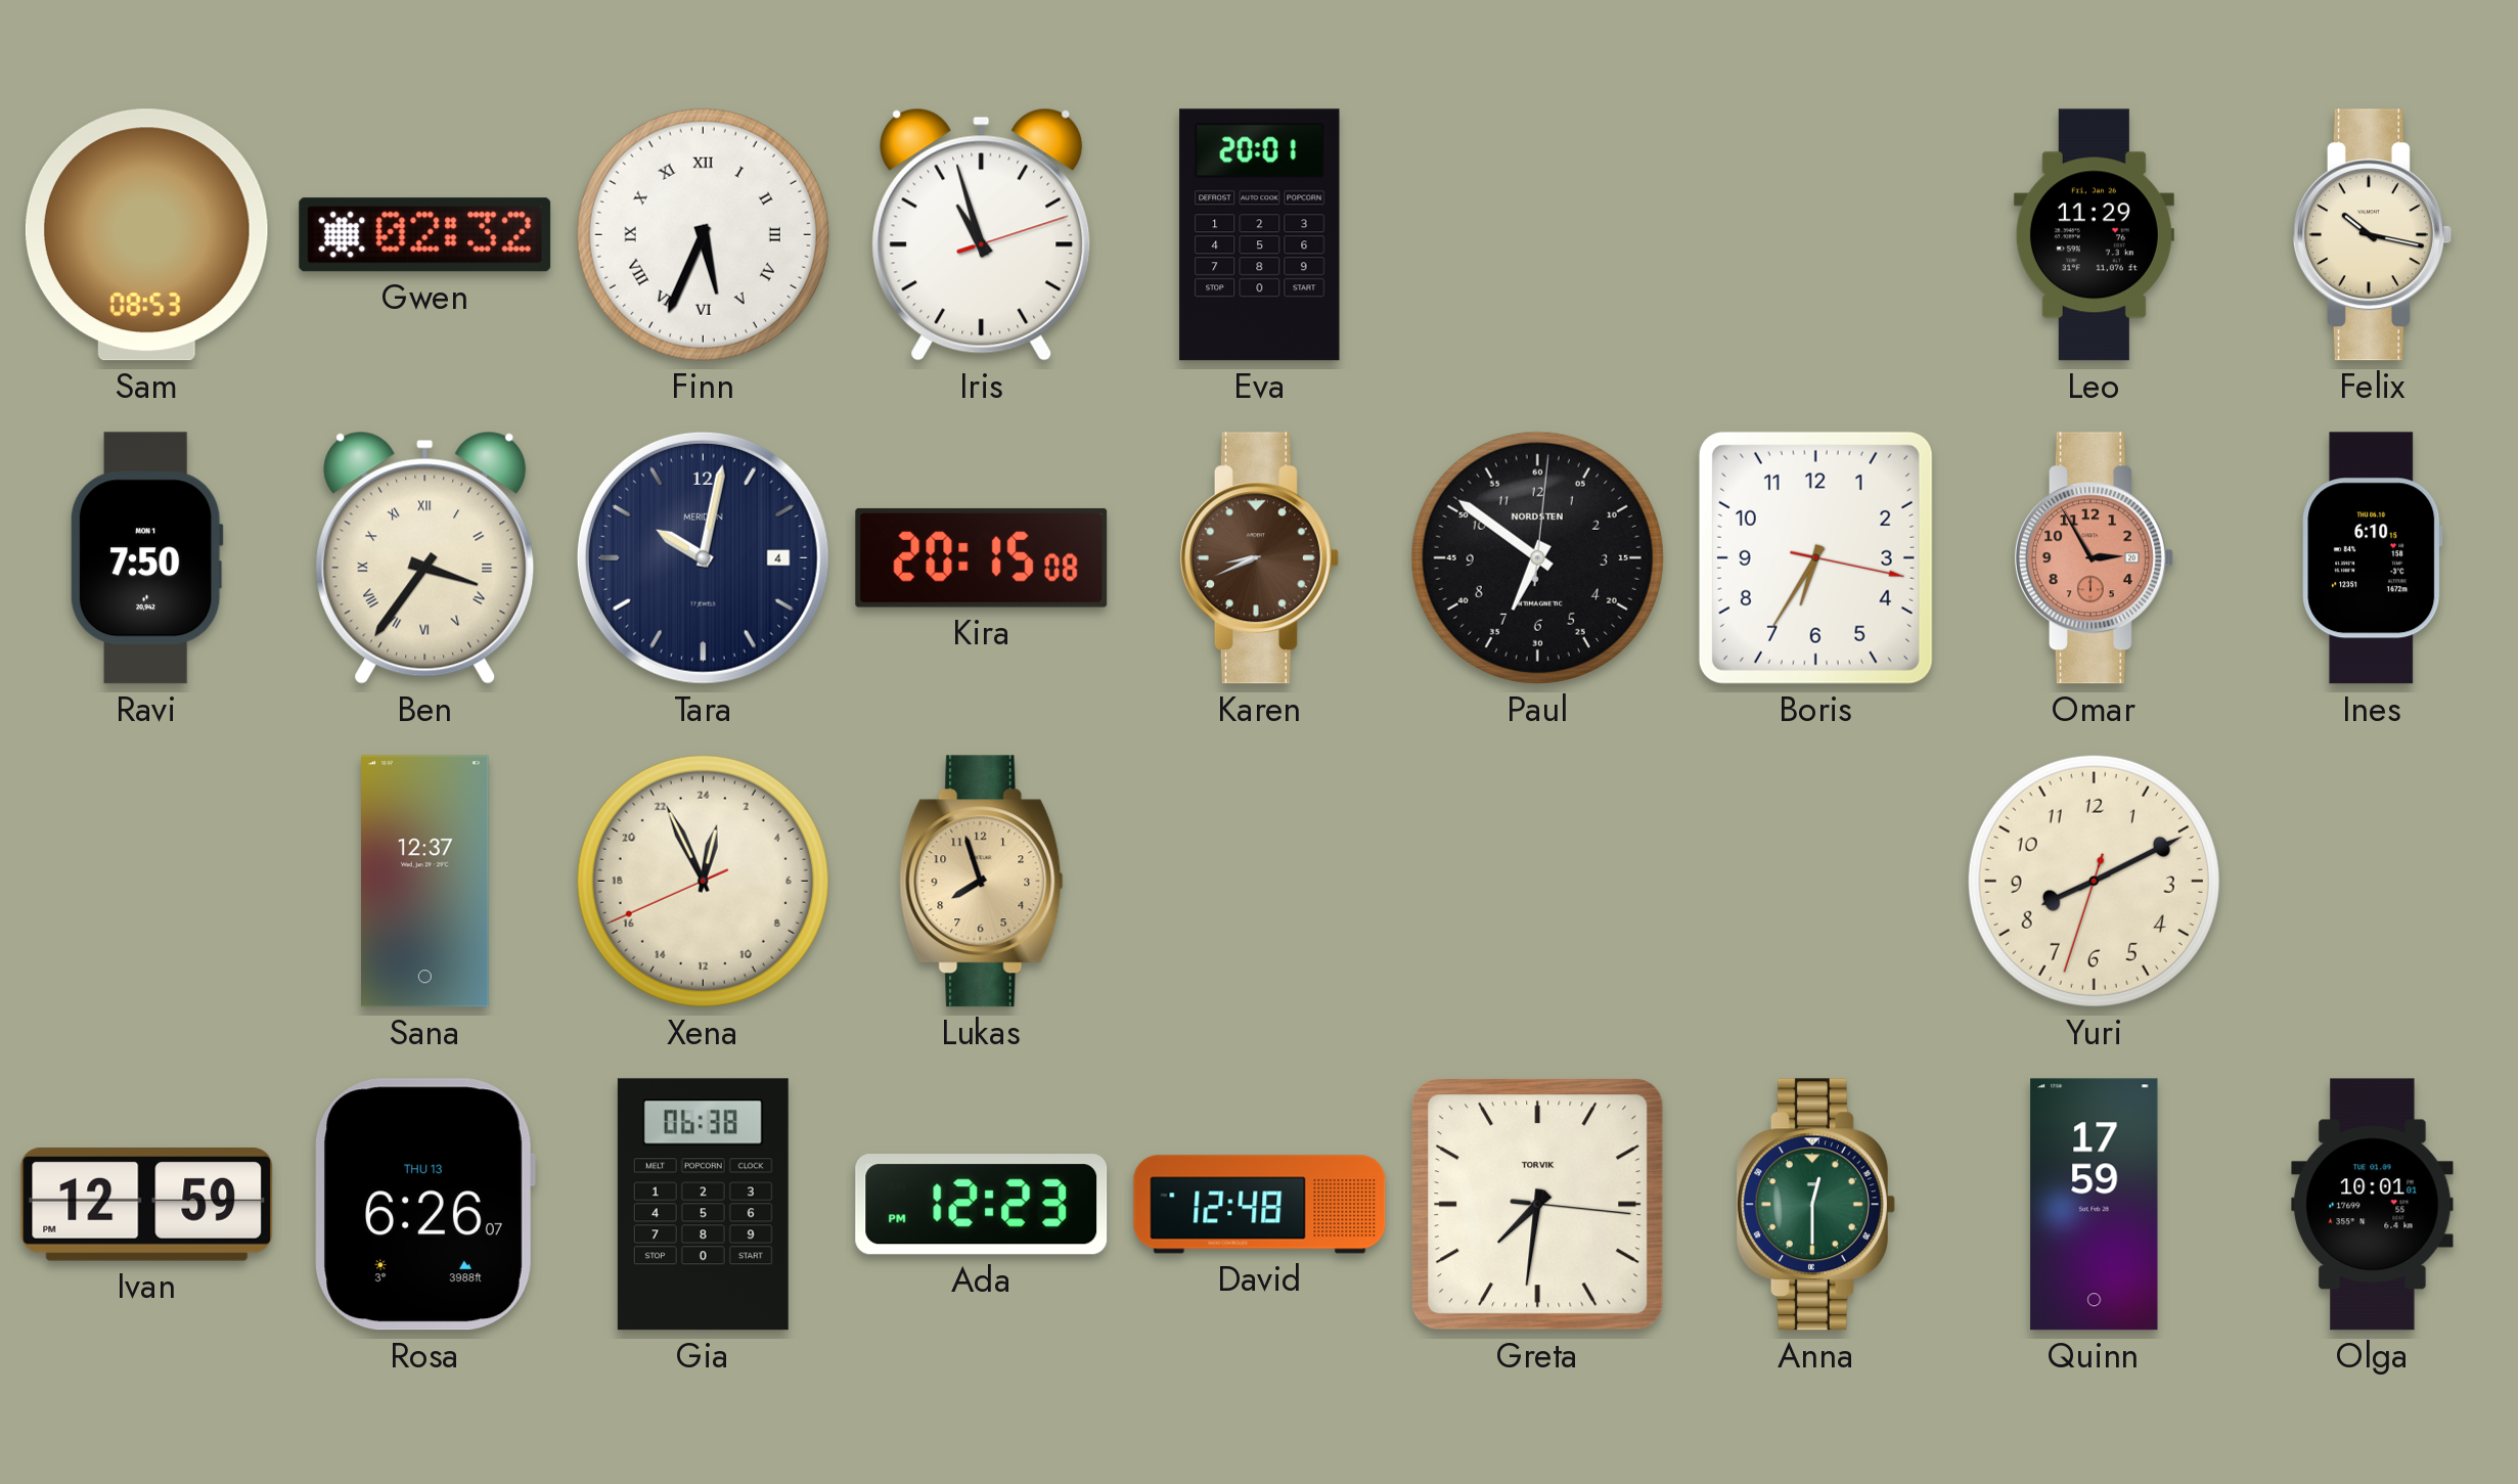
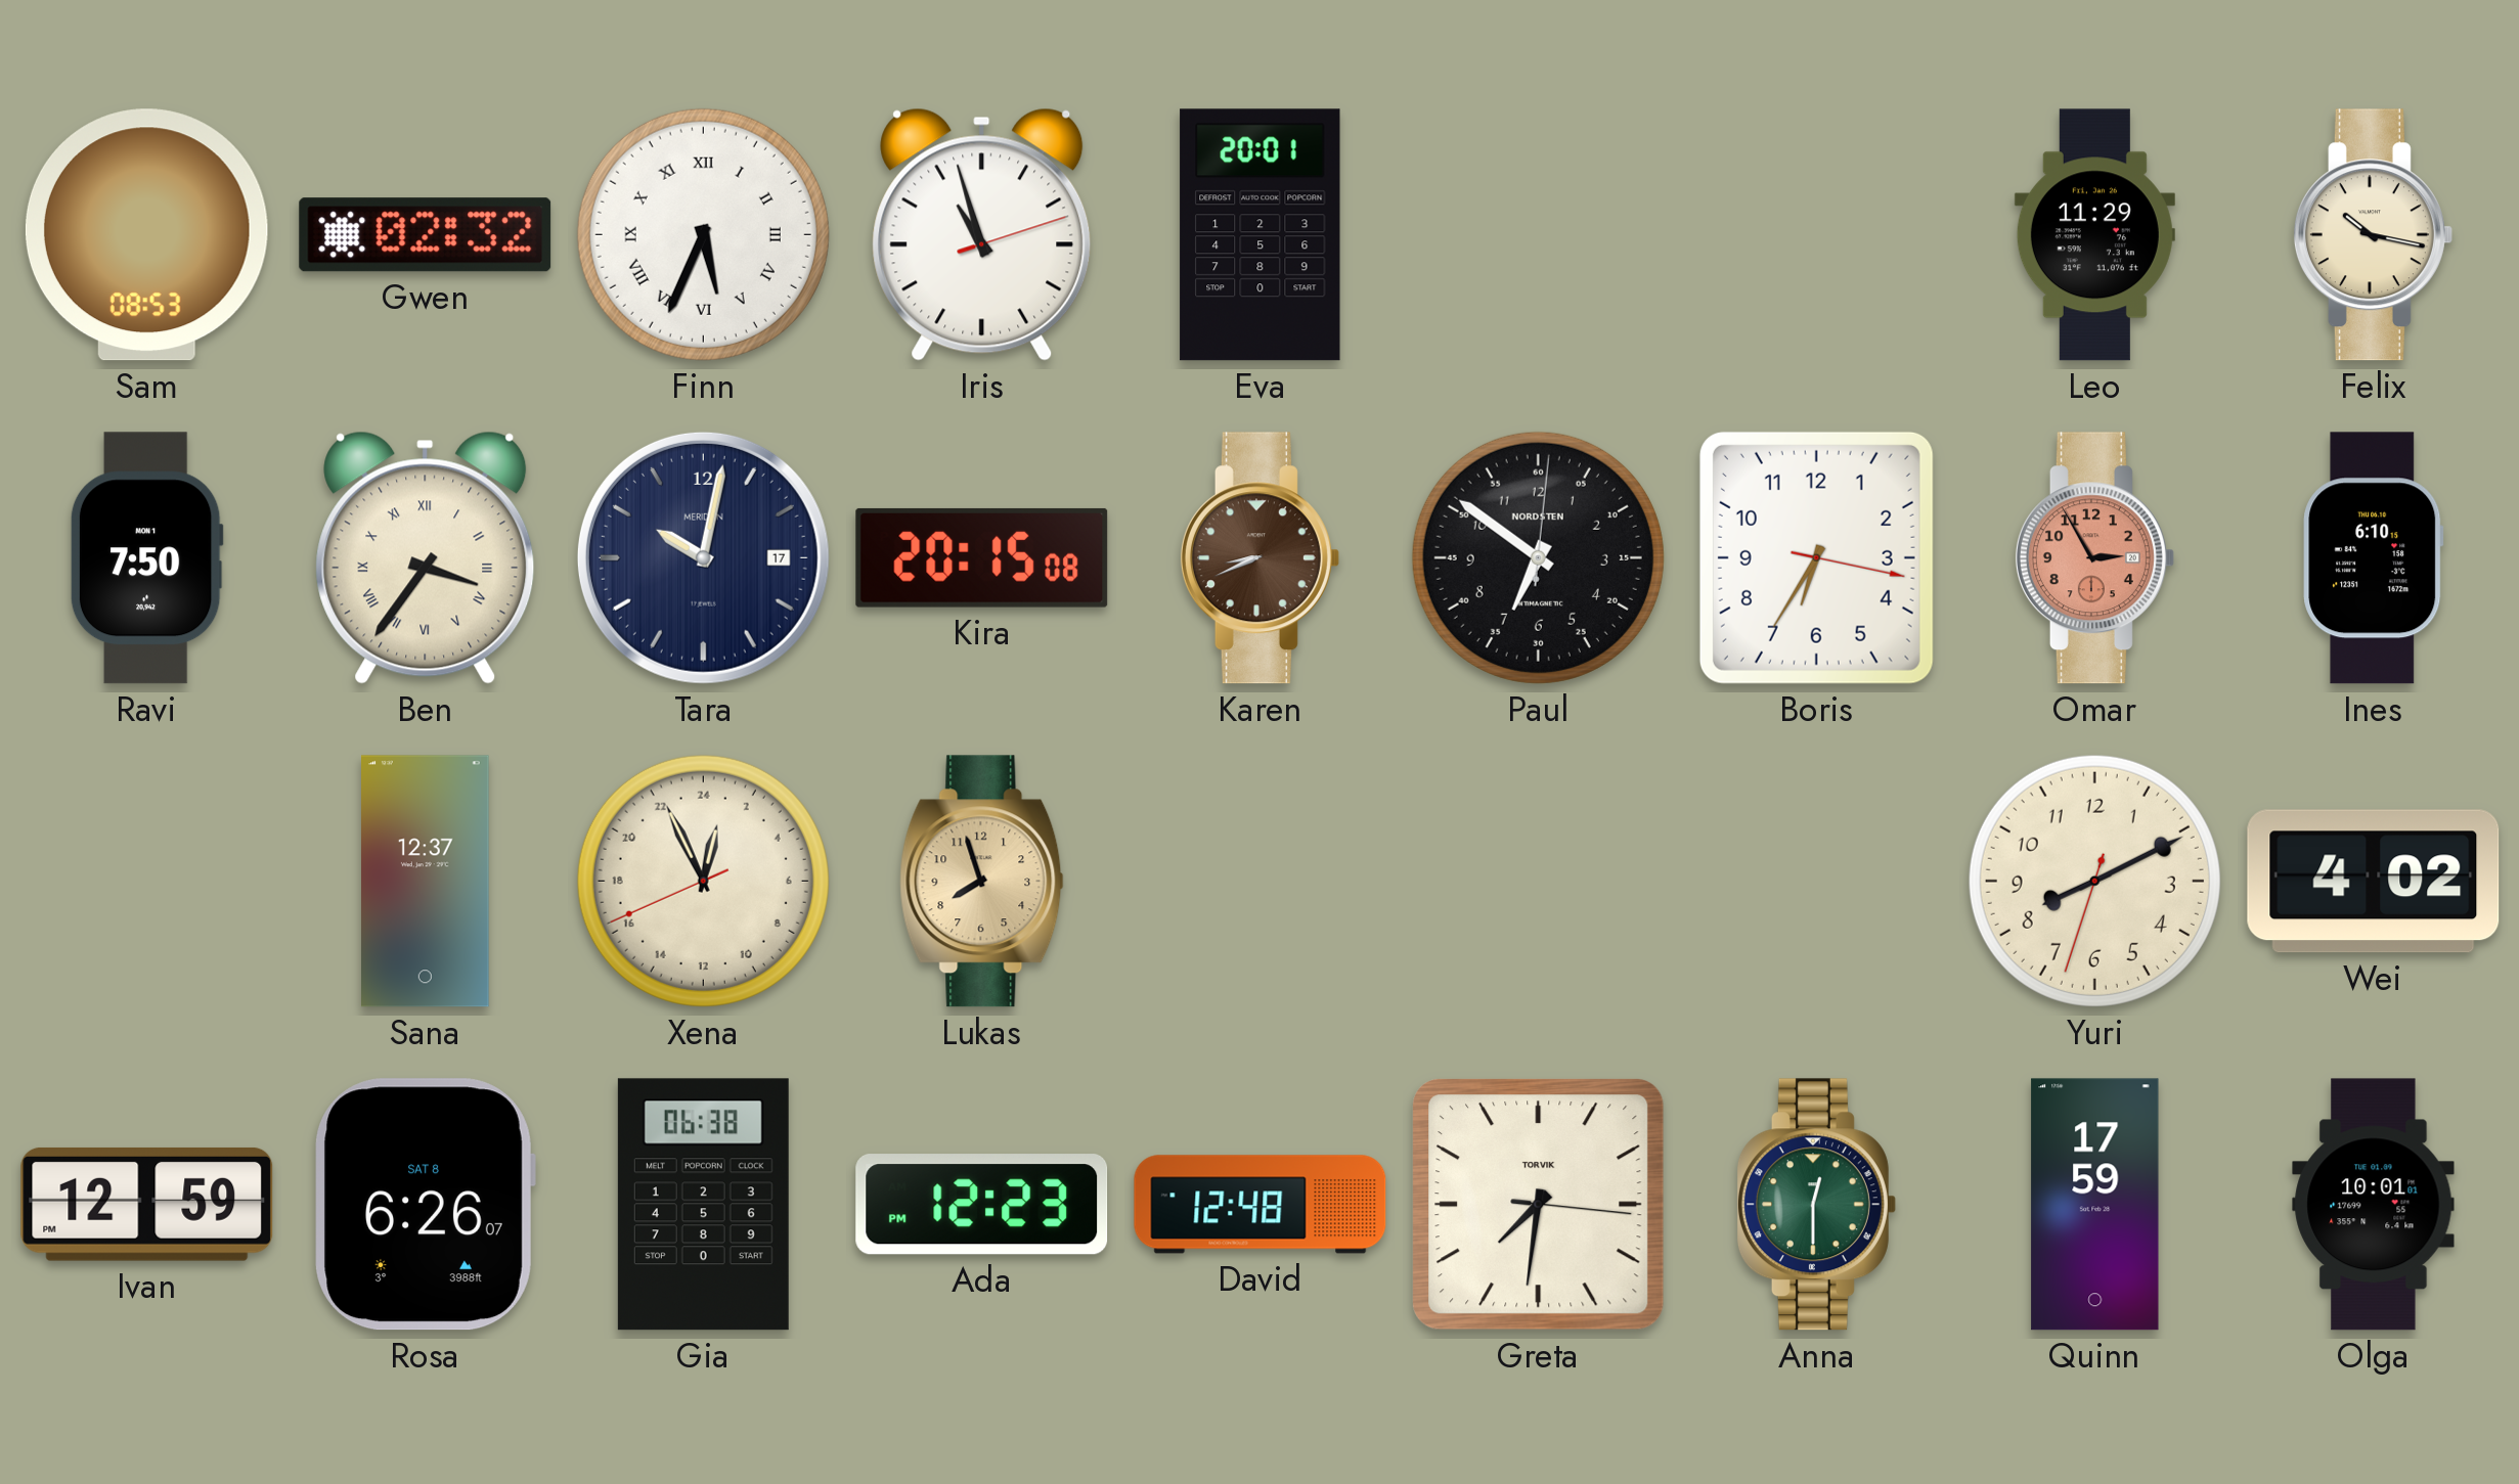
Tara date: 4 -> 17 (703, 557)
Wei: none -> 4:02 (2374, 882)
Rosa date: THU 13 -> SAT 8 (425, 1205)
